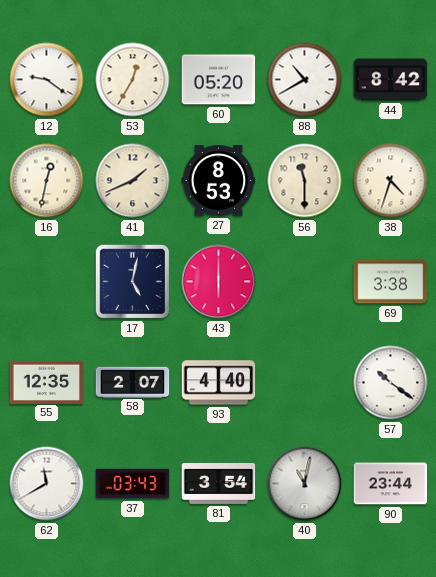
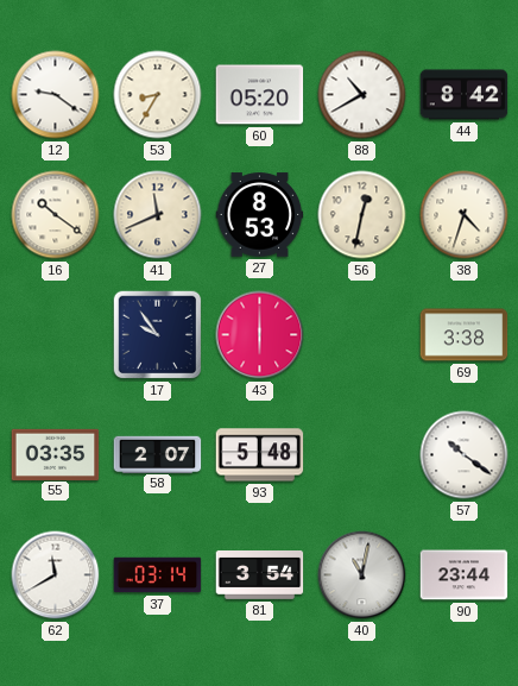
53: 12:35 -> 8:35 (158, 95)
16: 12:32 -> 10:21 (56, 215)
41: 1:41 -> 11:41 (158, 215)
56: 11:30 -> 12:32 (362, 215)
17: 5:02 -> 9:54 (158, 335)
55: 12:35 -> 03:35 (56, 454)
93: 4:40 -> 5:48 (260, 455)
37: 03:43 -> 03:14 (158, 575)
